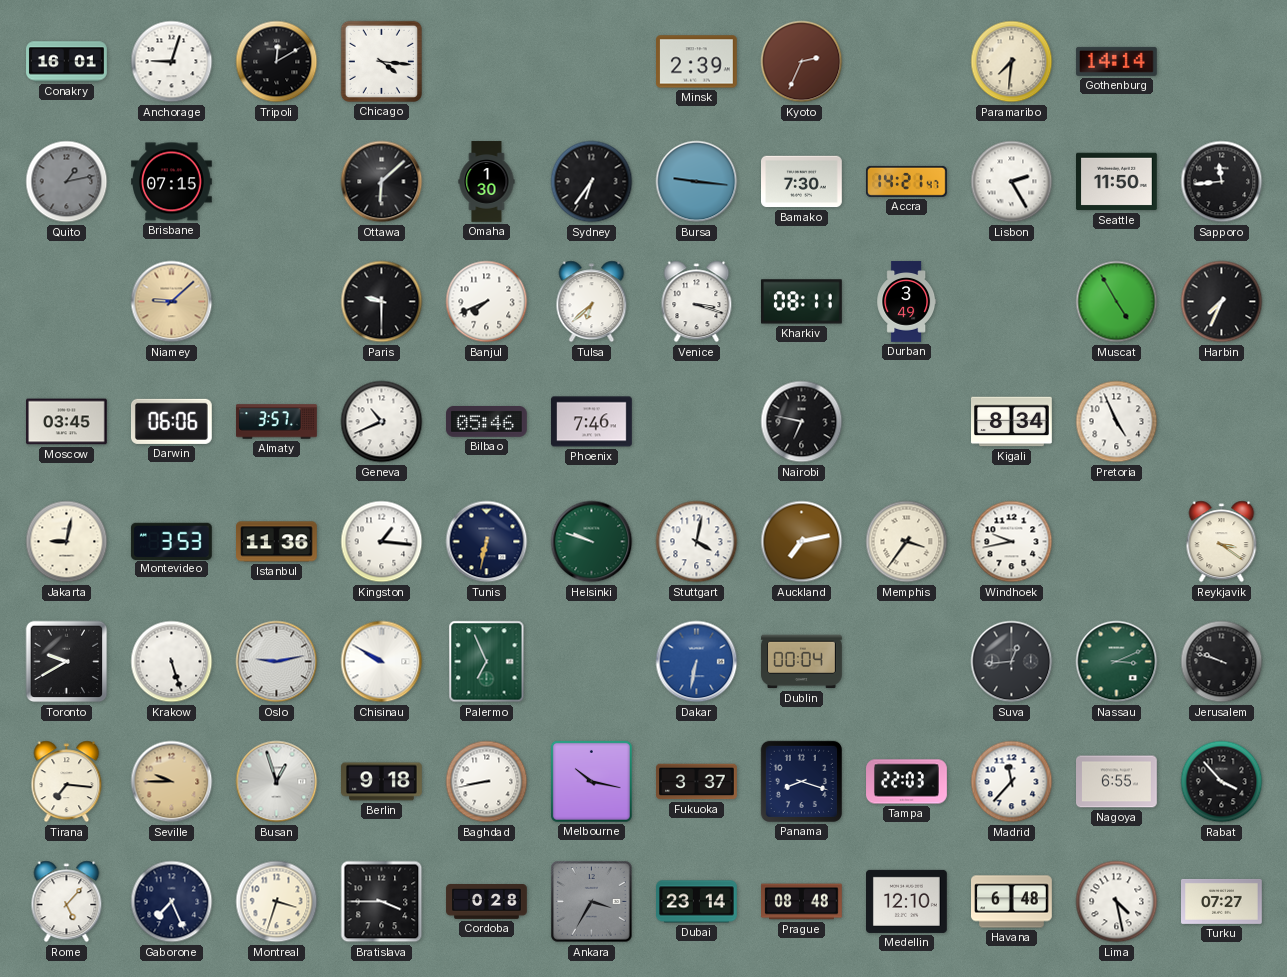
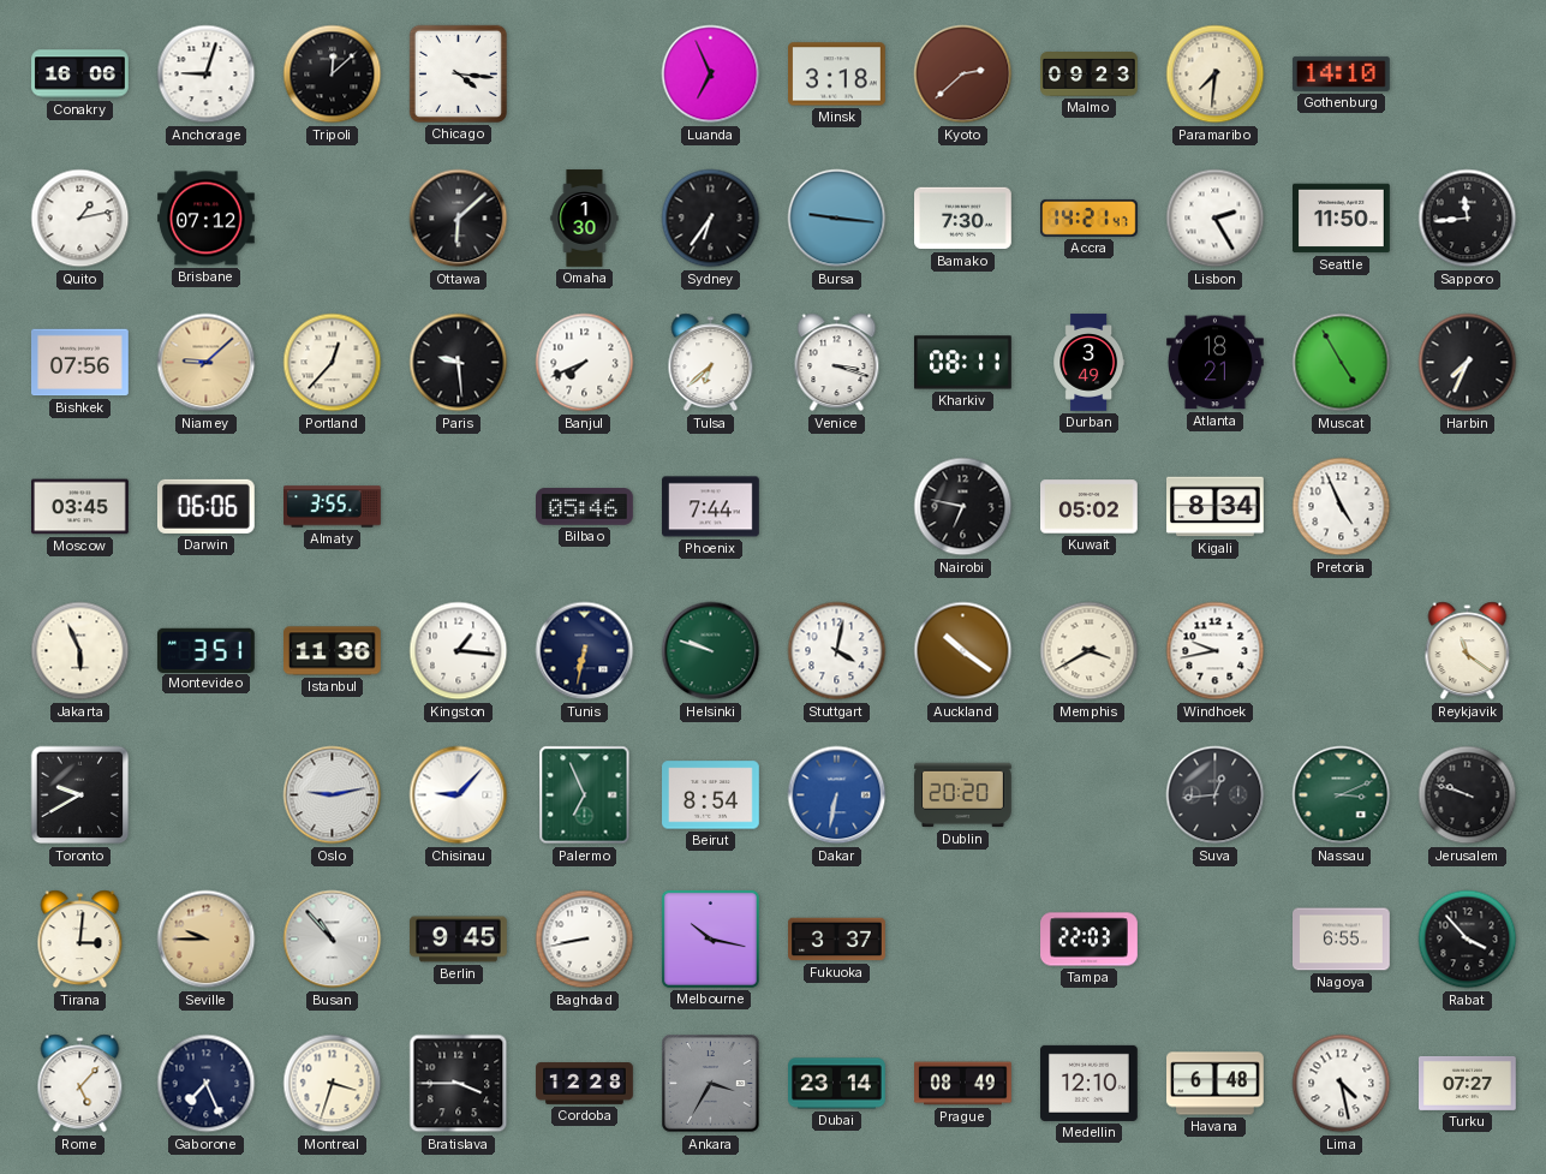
Conakry: 16:01 -> 16:06 (80, 75)
Tripoli: 12:10 -> 12:08 (333, 75)
Luanda: none -> 6:56 (711, 75)
Minsk: 2:39 -> 3:18 (837, 75)
Kyoto: 2:34 -> 2:38 (963, 75)
Malmo: none -> 09:23 (1090, 75)
Gothenburg: 14:14 -> 14:10 (1342, 73)
Quito dial: grey -> white (80, 219)
Brisbane: 07:15 -> 07:12 (207, 219)
Bishkek: none -> 07:56 (80, 363)
Portland: none -> 12:37 (333, 363)
Paris: 9:30 -> 9:29 (459, 363)
Atlanta: none -> 18:21 (1216, 363)
Almaty: 3:57 -> 3:55 (333, 507)
Geneva: 10:41 -> none (382, 422)
Phoenix: 7:46 -> 7:44 (711, 507)
Kuwait: none -> 05:02 (1090, 507)
Jakarta: 9:02 -> 5:56 (80, 651)
Montevideo: 3:53 -> 3:51 (205, 650)
Auckland: 7:13 -> 10:21 (963, 651)
Memphis: 3:36 -> 3:40 (1090, 651)
Reykjavik: 3:21 -> 11:21 (1468, 651)
Krakow: 5:27 -> none (172, 662)
Chisinau: 9:50 -> 9:07 (459, 795)
Beirut: none -> 8:54 (711, 795)
Dublin: 00:04 -> 20:20 (963, 795)
Tirana: 7:16 -> 3:01 (80, 940)
Busan: 12:57 -> 10:53 (333, 940)
Berlin: 9:18 -> 9:45 (459, 940)
Panama: 8:18 -> none (801, 781)
Madrid: 11:37 -> none (1012, 782)
Cordoba: 0:28 -> 12:28 (585, 1084)
Prague: 08:48 -> 08:49 (963, 1084)
